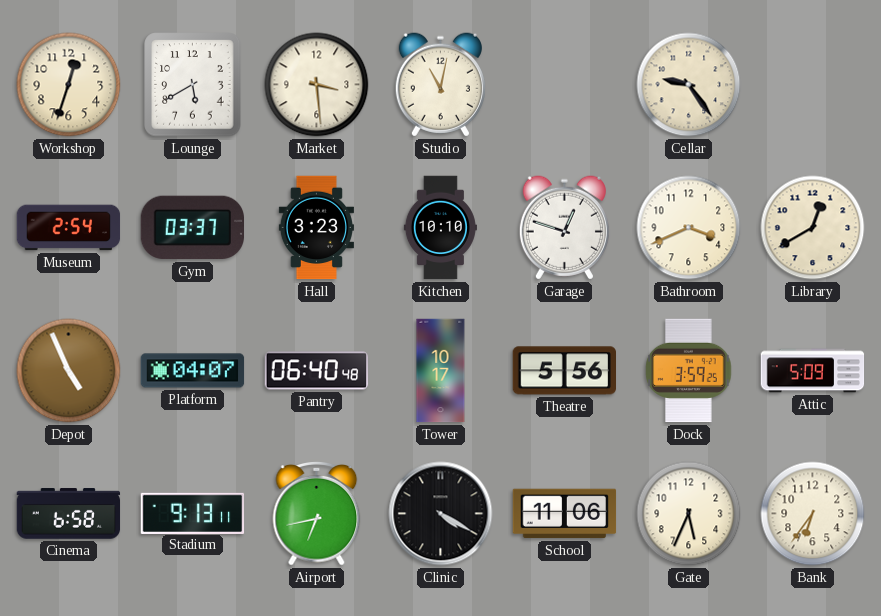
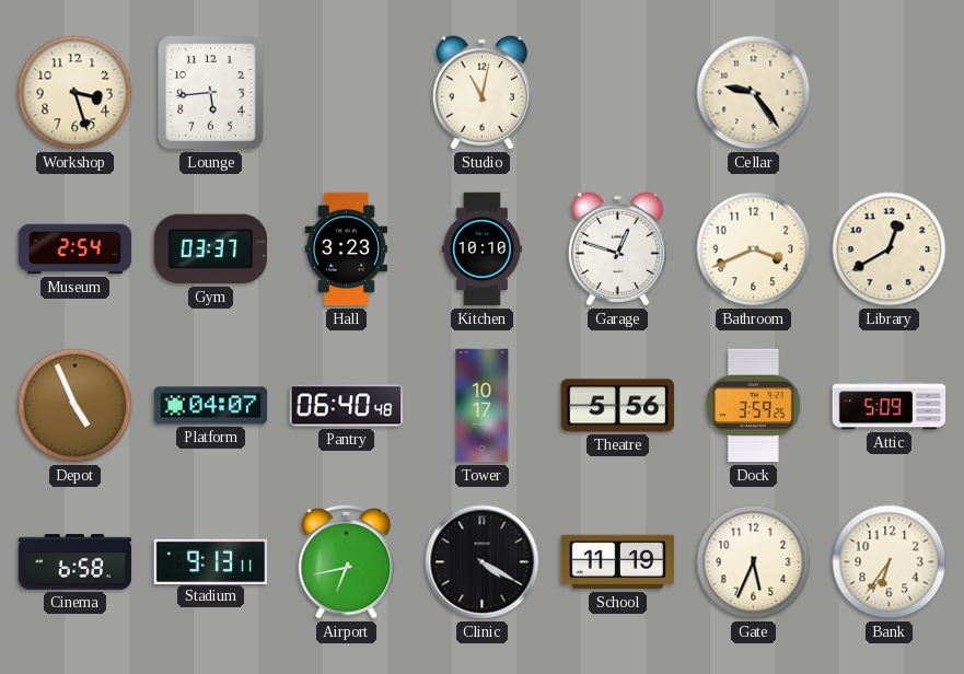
Workshop: 12:33 -> 3:27 (76, 93)
Lounge: 5:40 -> 5:44 (211, 93)
Market: 3:29 -> none (317, 85)
School: 11:06 -> 11:19 (618, 562)
